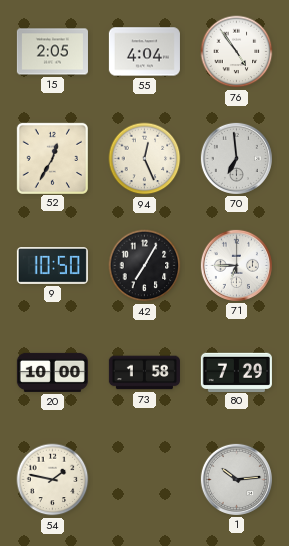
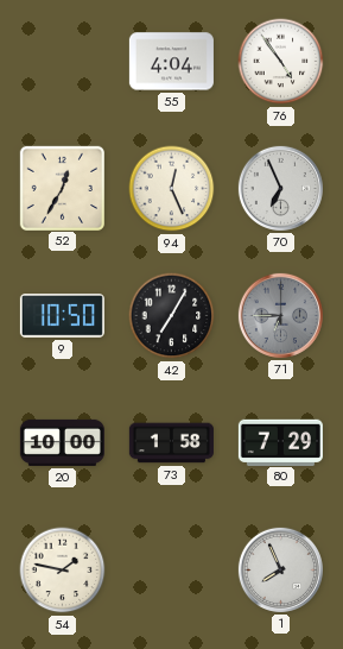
15: 2:05 -> none (52, 52)
70: 6:59 -> 6:56 (280, 188)
71 dial: white -> grey (280, 315)
1: 10:14 -> 7:56 (280, 569)
